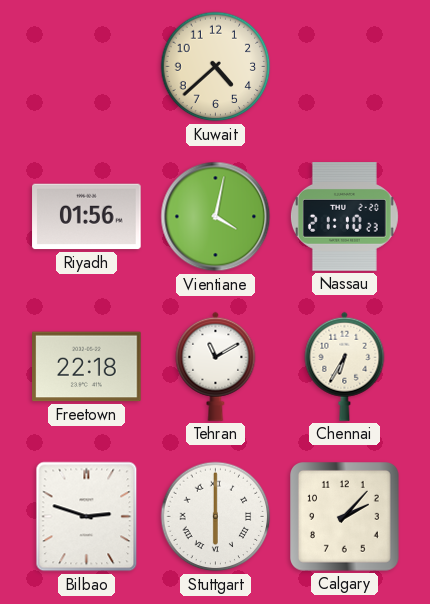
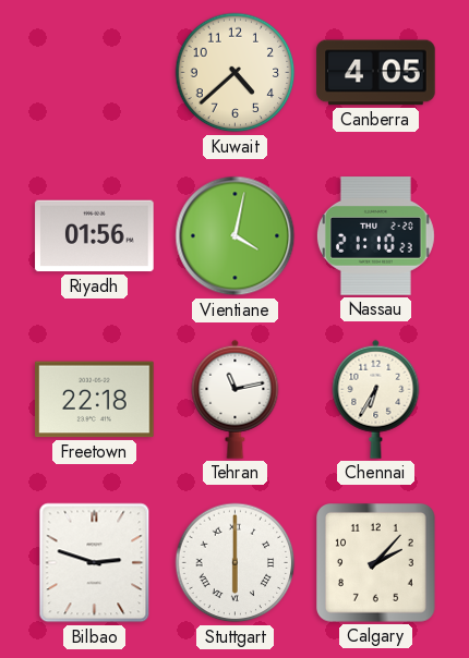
Canberra: none -> 4:05 (376, 73)
Tehran: 11:10 -> 11:13 (236, 399)
